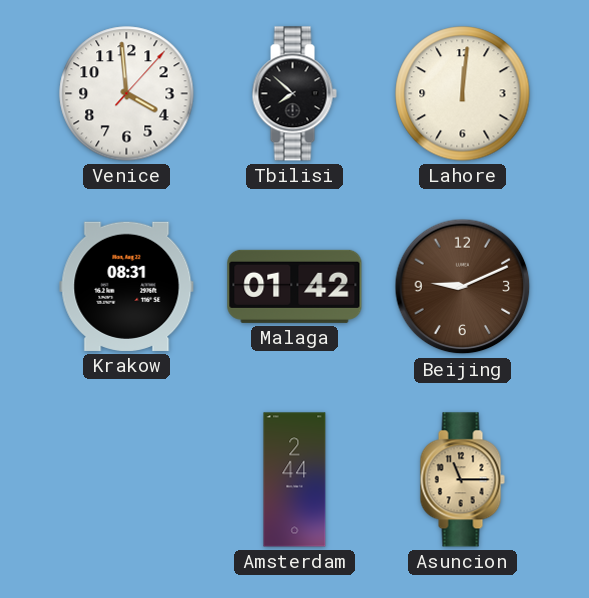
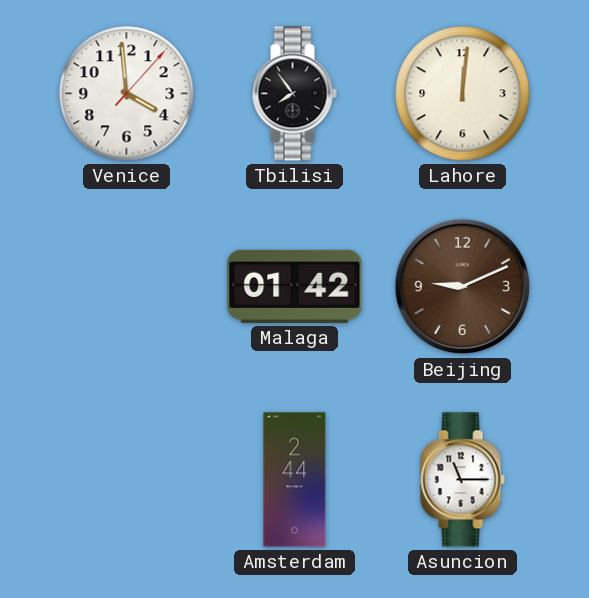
Tbilisi: 7:52 -> 7:54 (294, 94)
Krakow: 08:31 -> none (127, 286)
Asuncion dial: champagne -> white (462, 480)
